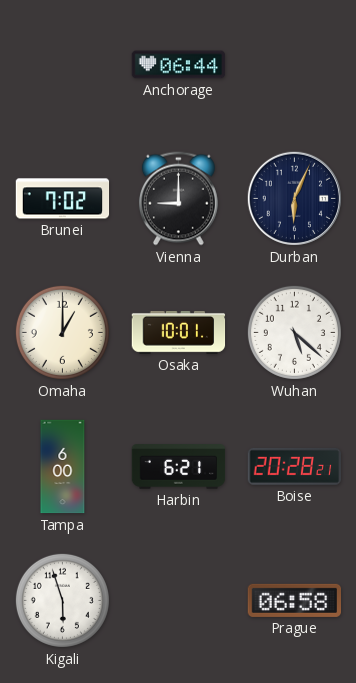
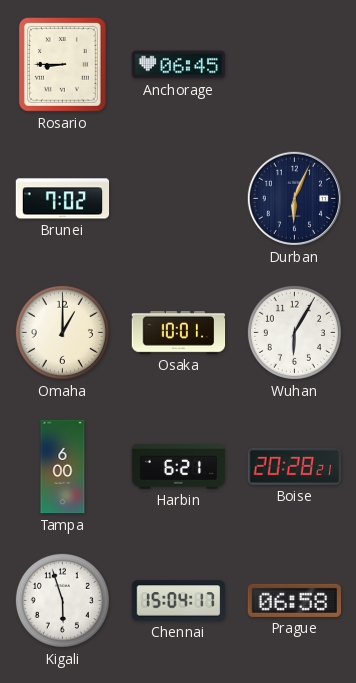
Rosario: none -> 8:45 (62, 64)
Anchorage: 06:44 -> 06:45 (179, 65)
Vienna: 9:00 -> none (178, 199)
Wuhan: 5:22 -> 6:05 (294, 332)
Chennai: none -> 15:04 (179, 601)
